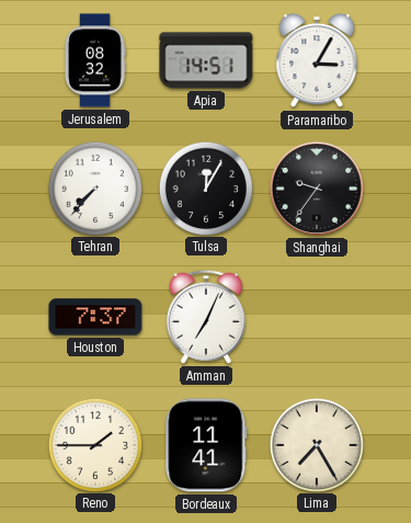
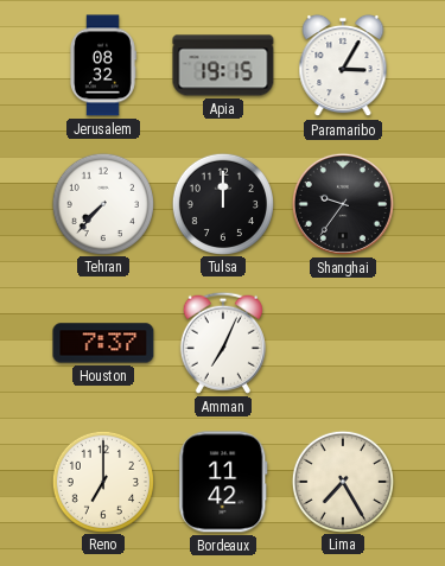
Apia: 14:51 -> 19:15 (223, 65)
Tulsa: 12:05 -> 12:00 (222, 203)
Reno: 1:45 -> 7:00 (102, 481)
Bordeaux: 11:41 -> 11:42 (223, 482)
